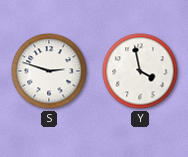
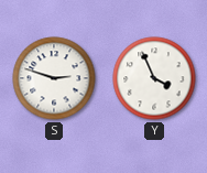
Y: 3:58 -> 3:56 (154, 78)
